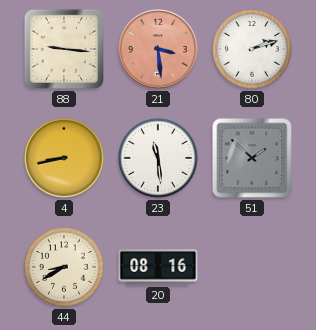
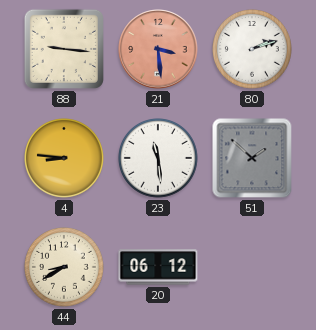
4: 8:43 -> 8:46 (65, 159)
20: 08:16 -> 06:12 (158, 267)
